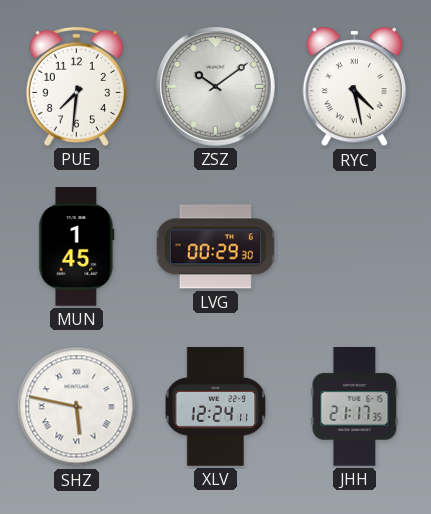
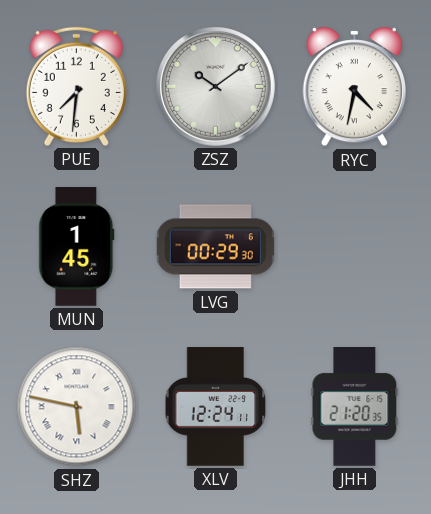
RYC: 4:28 -> 4:32 (354, 87)
JHH: 21:17 -> 21:20 (355, 407)
